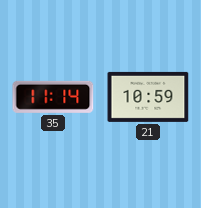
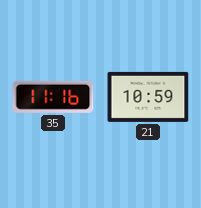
35: 11:14 -> 11:16 (53, 97)
